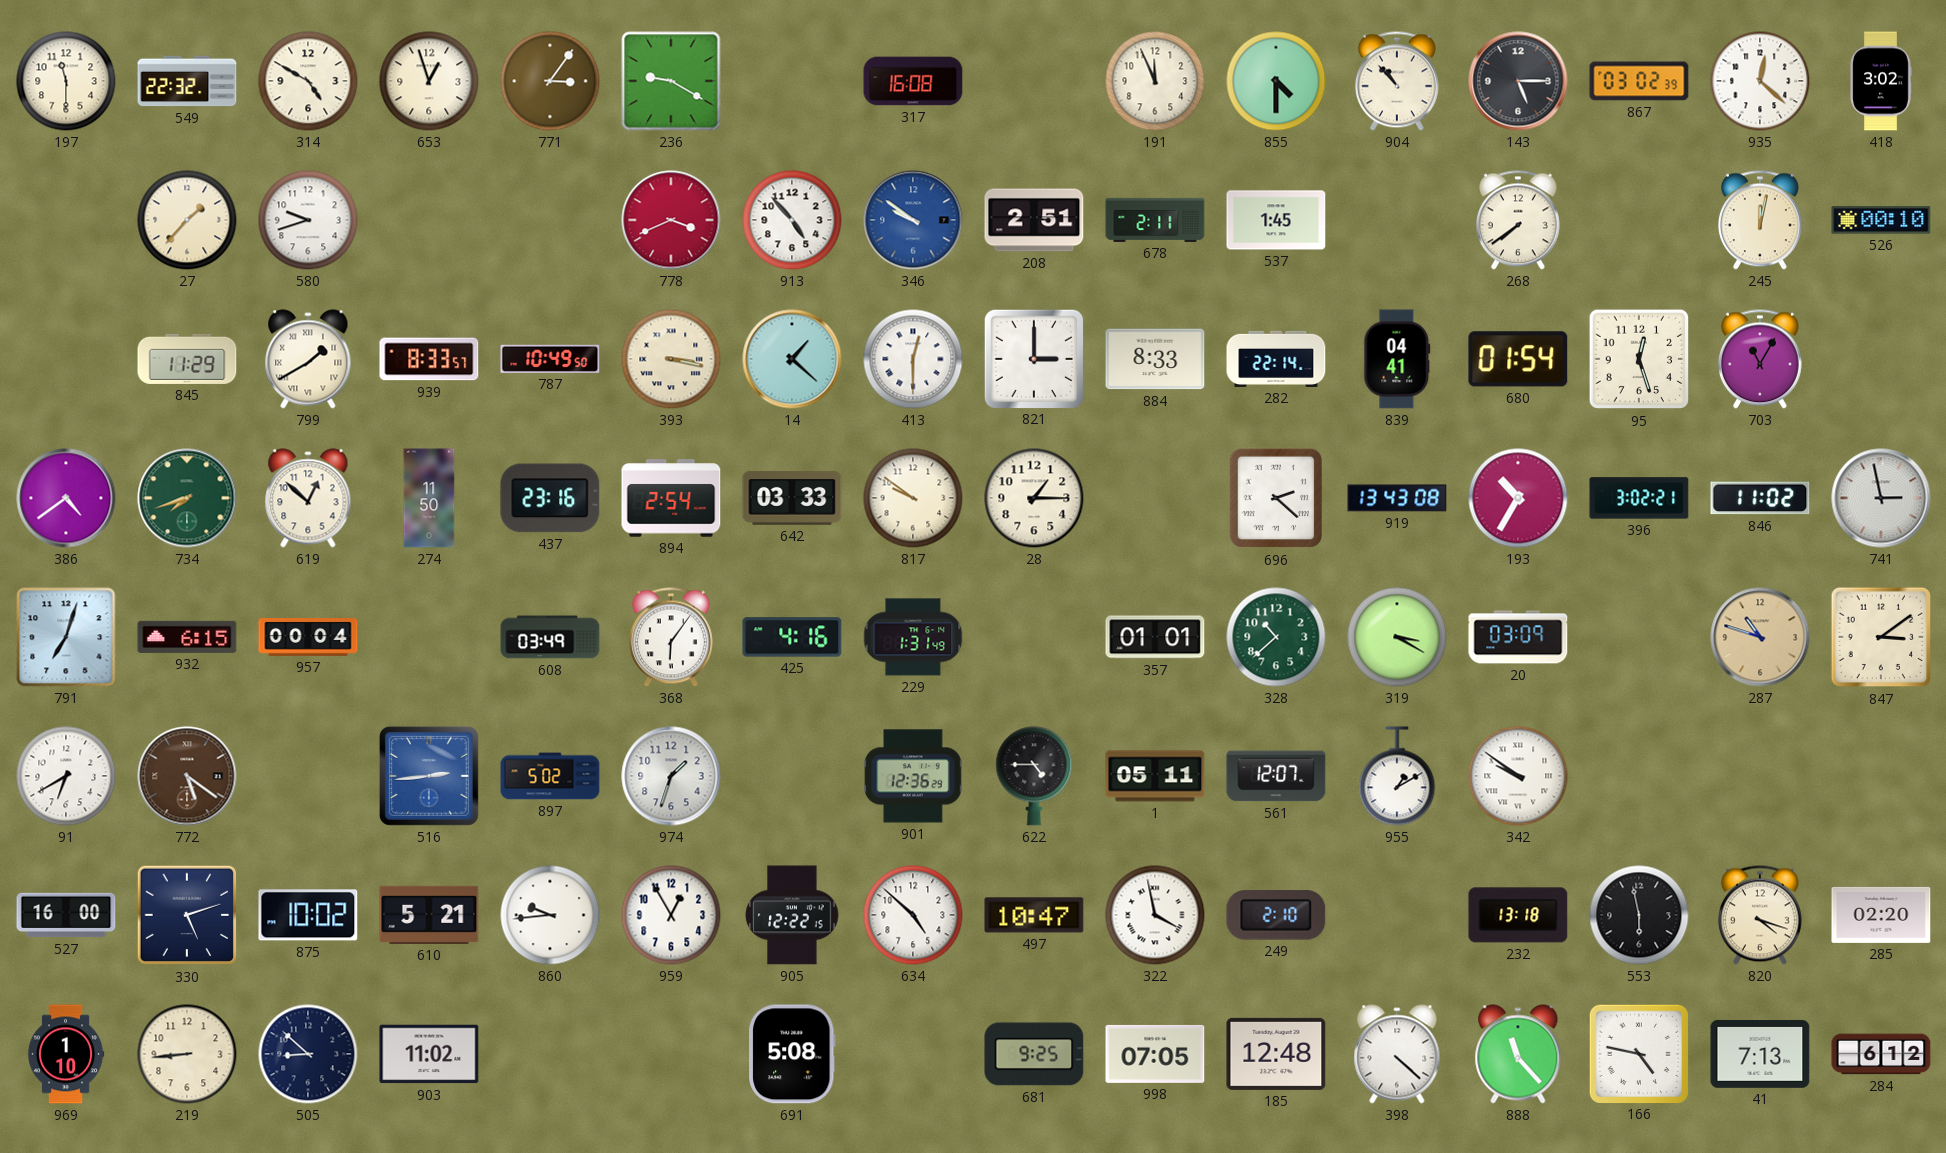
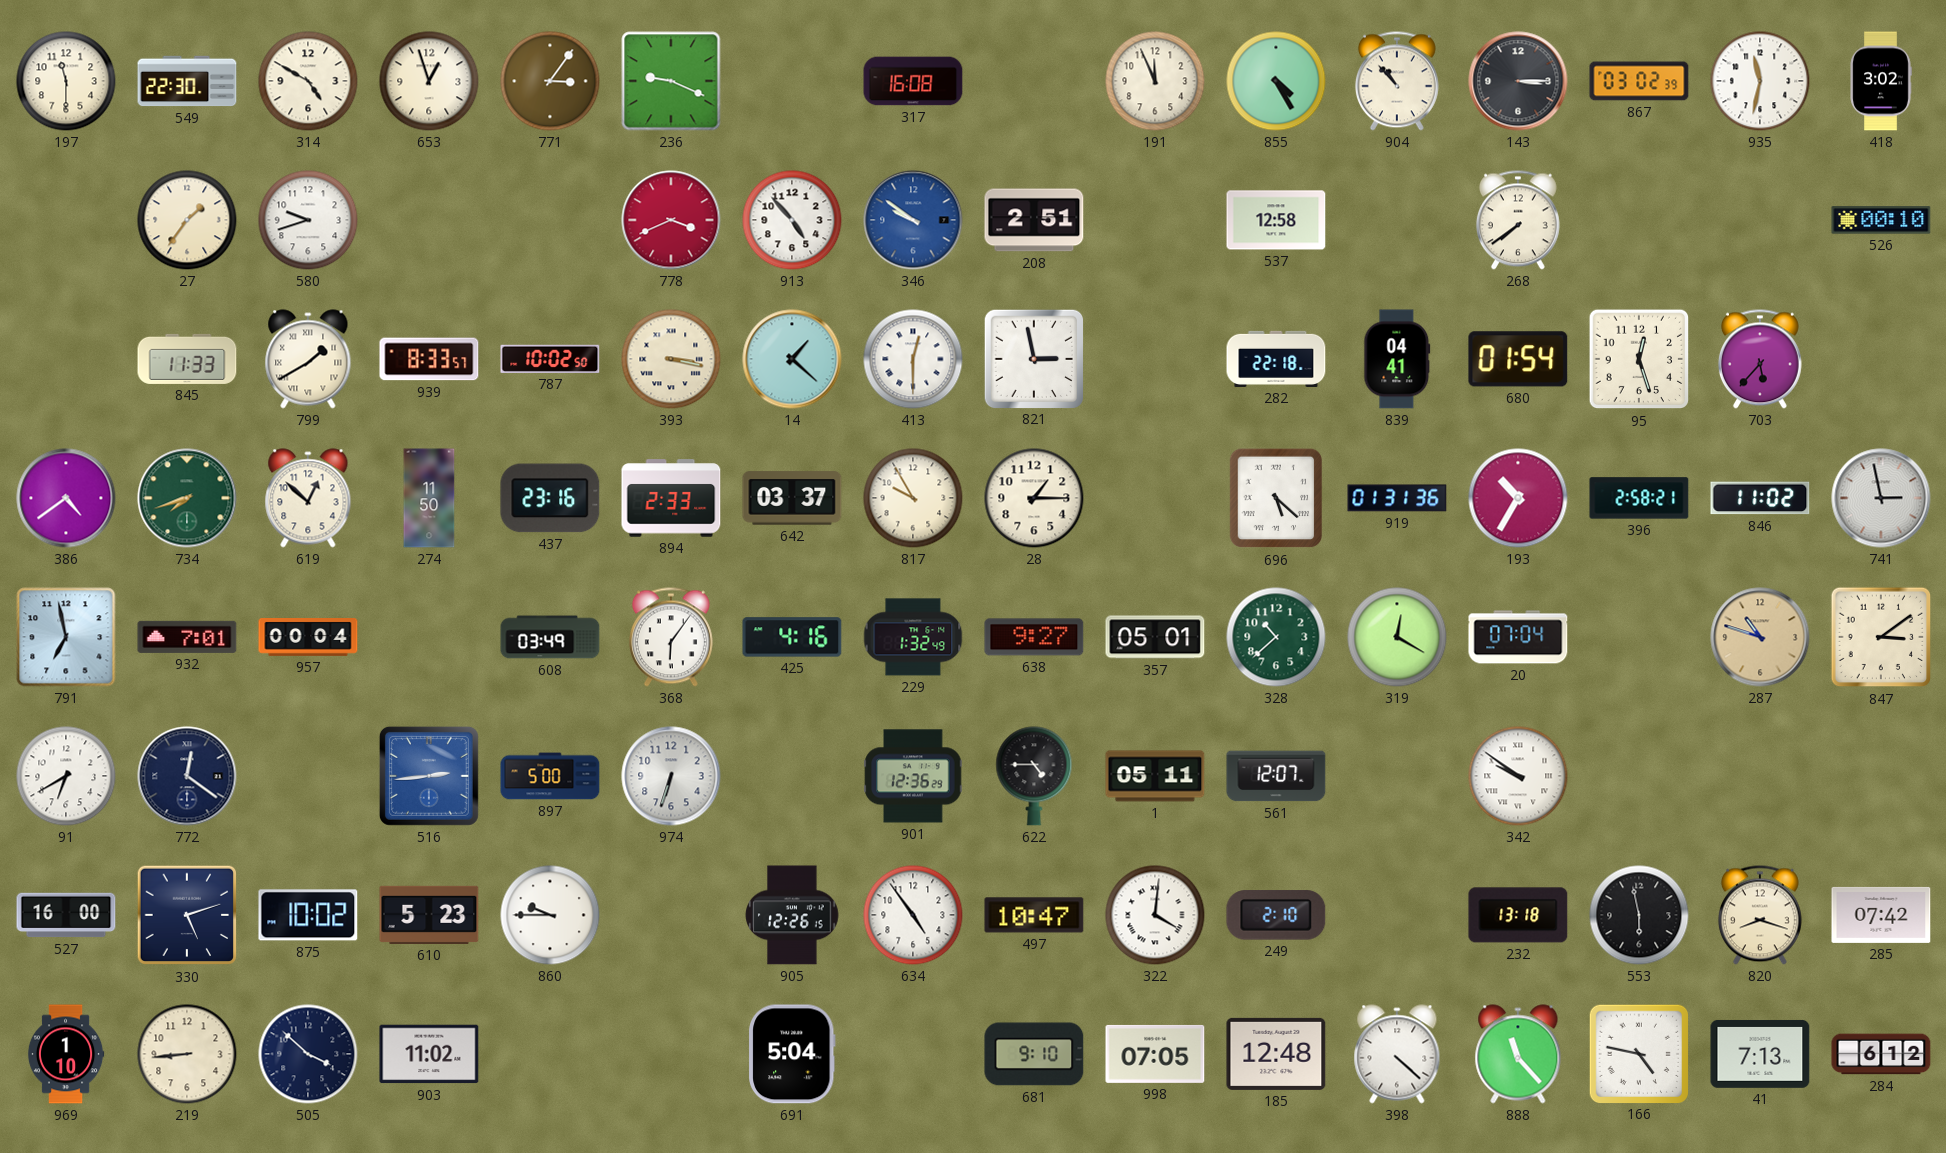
549: 22:32 -> 22:30 (187, 81)
236: 9:20 -> 9:19 (671, 81)
855: 4:30 -> 4:25 (1276, 81)
143: 5:15 -> 3:15 (1518, 81)
935: 12:22 -> 11:32 (1760, 81)
27: 1:37 -> 1:36 (187, 220)
678: 2:11 -> none (1155, 220)
537: 1:45 -> 12:58 (1276, 220)
245: 12:02 -> none (1760, 220)
845: 11:29 -> 11:33 (187, 359)
787: 10:49 -> 10:02 (550, 359)
821: 3:00 -> 2:58 (1033, 358)
884: 8:33 -> none (1155, 359)
282: 22:14 -> 22:18 (1276, 359)
703: 11:05 -> 5:37 (1760, 359)
894: 2:54 -> 2:33 (671, 498)
642: 03:33 -> 03:37 (792, 498)
817: 9:51 -> 9:55 (913, 498)
696: 2:22 -> 5:22 (1276, 498)
919: 13:43 -> 01:31 (1397, 498)
396: 3:02 -> 2:58 (1639, 498)
791: 7:03 -> 6:58 (66, 637)
932: 6:15 -> 7:01 (187, 637)
229: 1:31 -> 1:32 (913, 637)
638: none -> 9:27 (1034, 637)
357: 01:01 -> 05:01 (1155, 637)
319: 3:20 -> 12:20 (1397, 637)
20: 03:09 -> 07:04 (1518, 637)
772: 5:21 -> 12:21 (187, 776)
772 dial: brown -> navy (187, 776)
897: 5:02 -> 5:00 (550, 776)
974: 1:33 -> 6:33 (671, 776)
955: 1:10 -> none (1397, 776)
610: 5:21 -> 5:23 (429, 915)
860: 9:44 -> 9:45 (550, 915)
959: 12:55 -> none (671, 915)
905: 12:22 -> 12:26 (792, 915)
634: 4:52 -> 4:54 (913, 915)
322: 3:58 -> 4:01 (1155, 915)
820: 4:18 -> 8:18 (1760, 915)
285: 02:20 -> 07:42 (1881, 915)
505: 8:52 -> 3:52 (308, 1054)
691: 5:08 -> 5:04 (793, 1054)
681: 9:25 -> 9:10 (1034, 1054)
